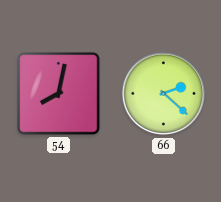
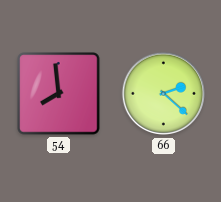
54: 8:02 -> 7:59 (59, 94)
